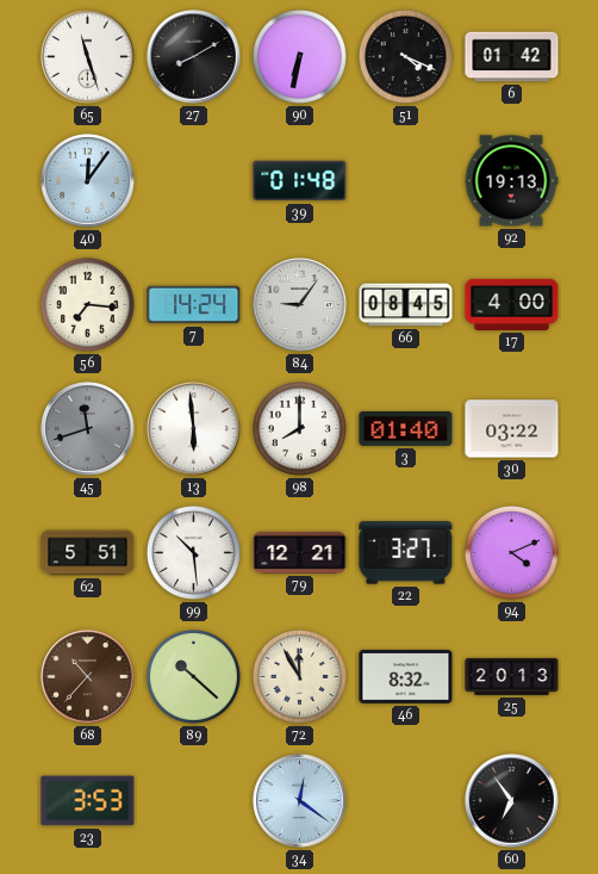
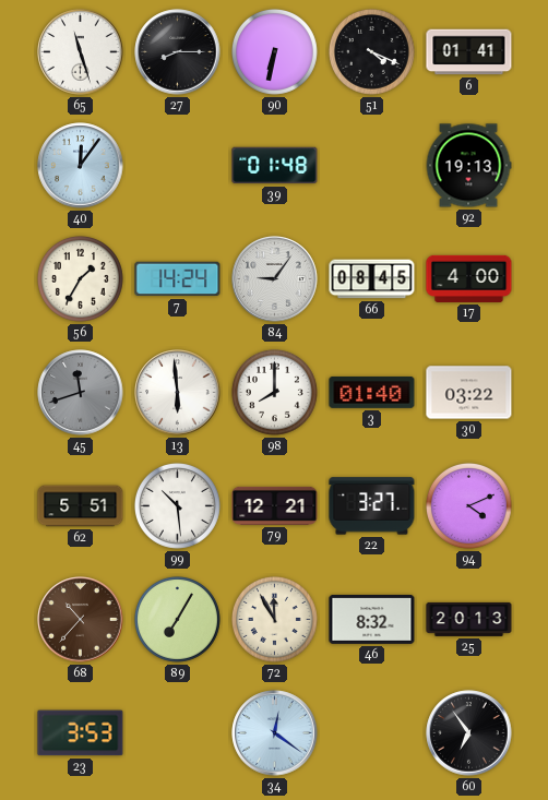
27: 8:10 -> 8:15 (178, 52)
6: 01:42 -> 01:41 (469, 52)
56: 7:16 -> 1:35 (80, 278)
89: 10:22 -> 7:05 (177, 619)
